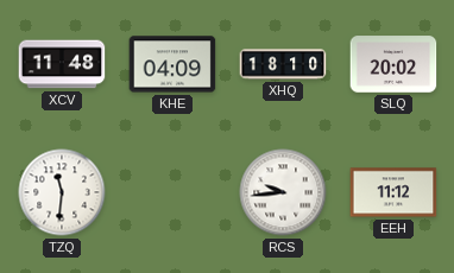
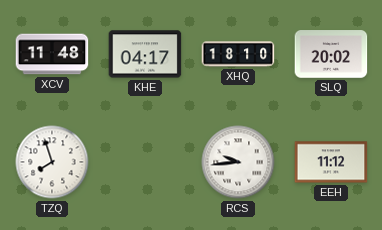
KHE: 04:09 -> 04:17 (145, 54)
TZQ: 11:31 -> 7:57 (52, 162)
